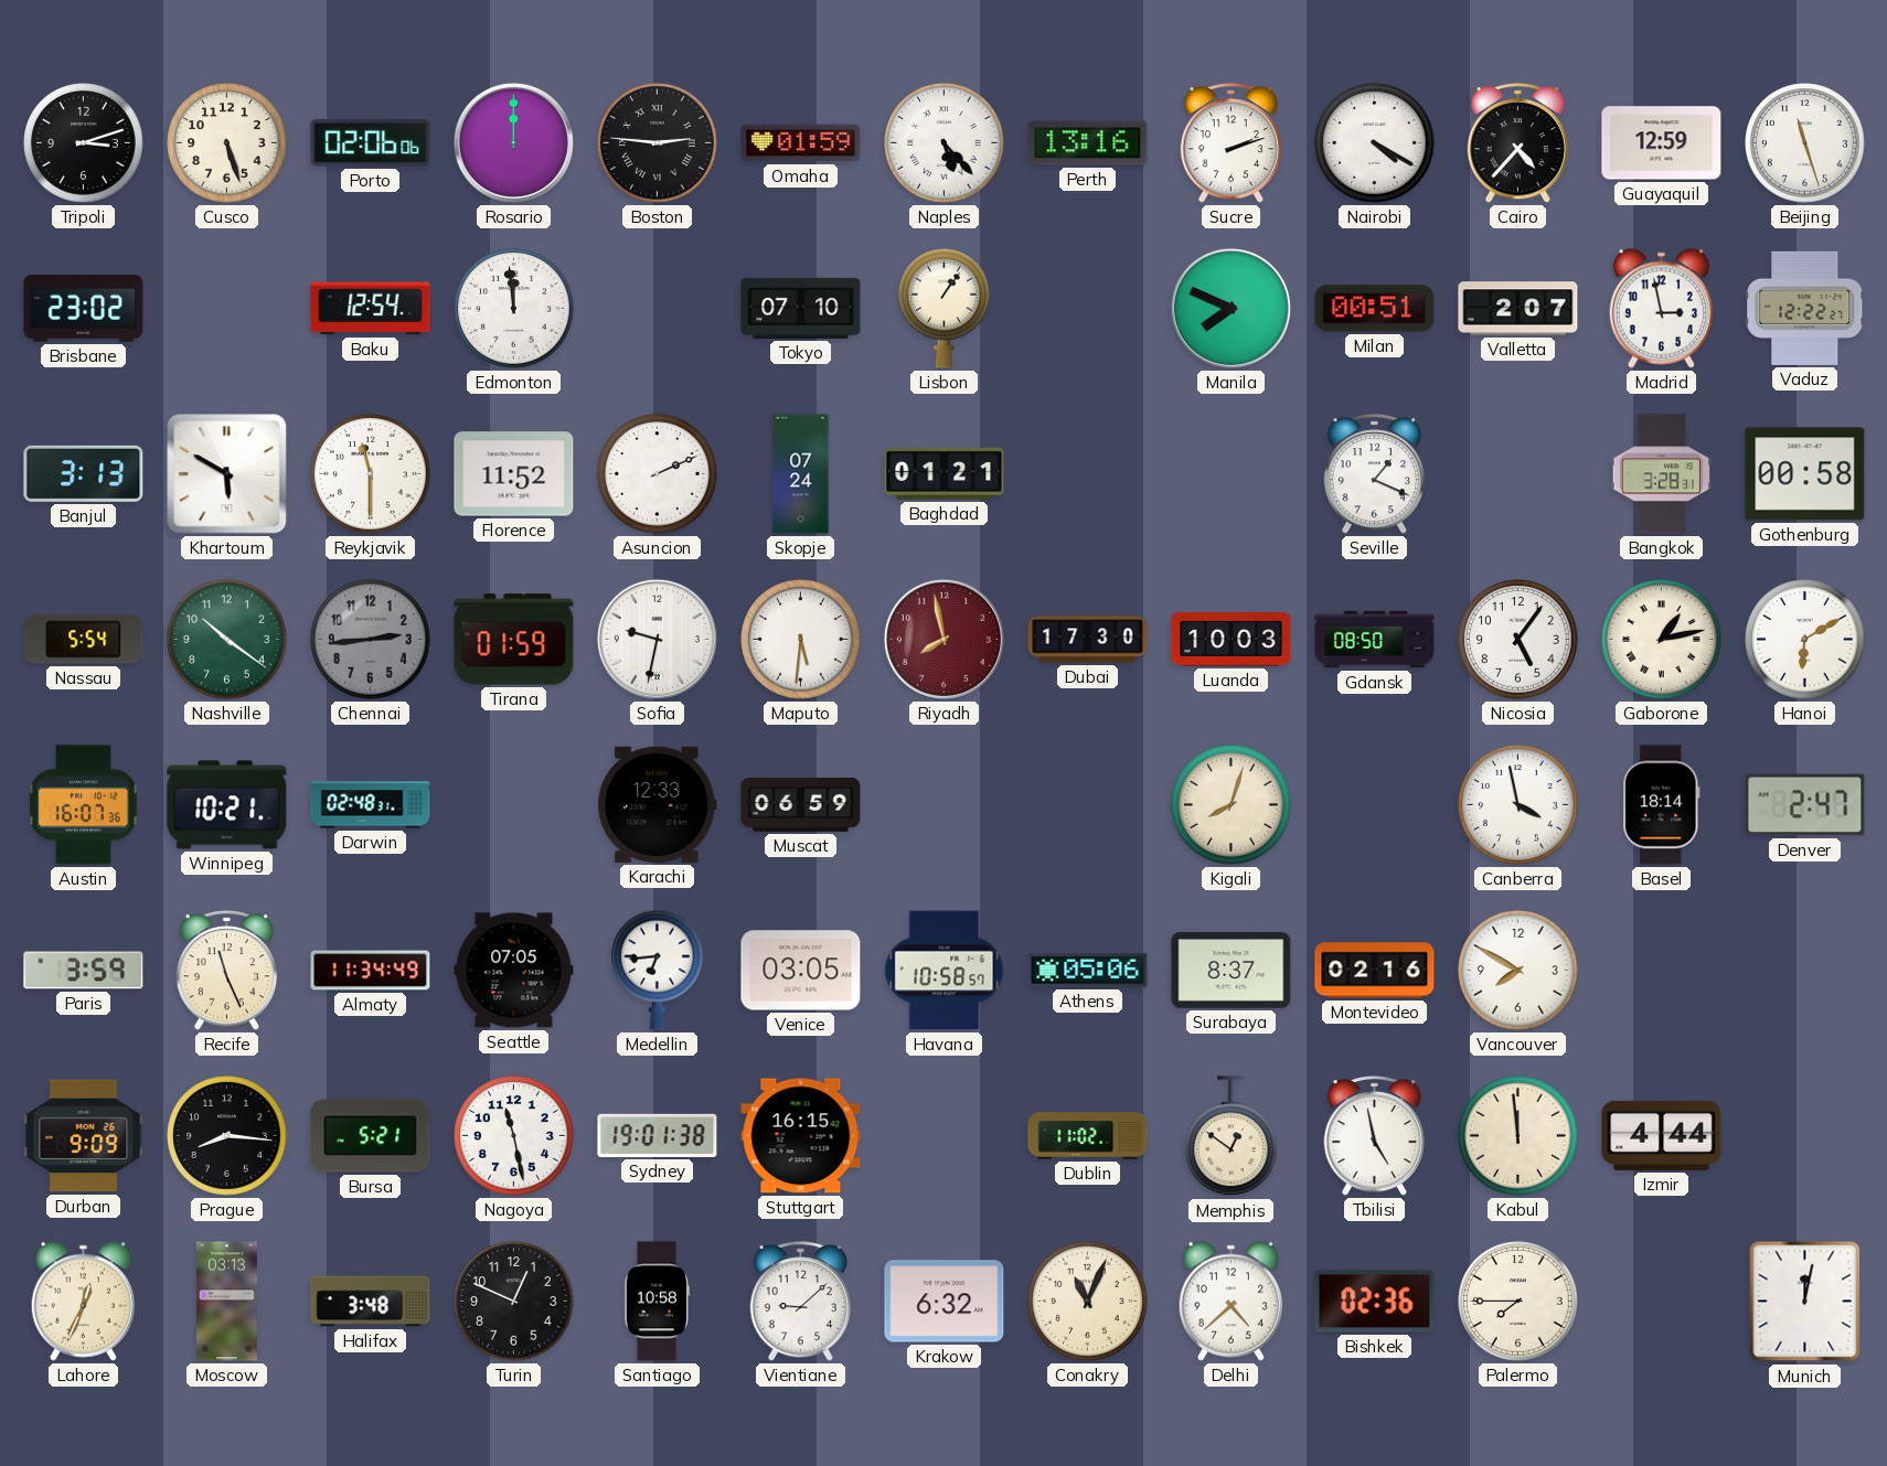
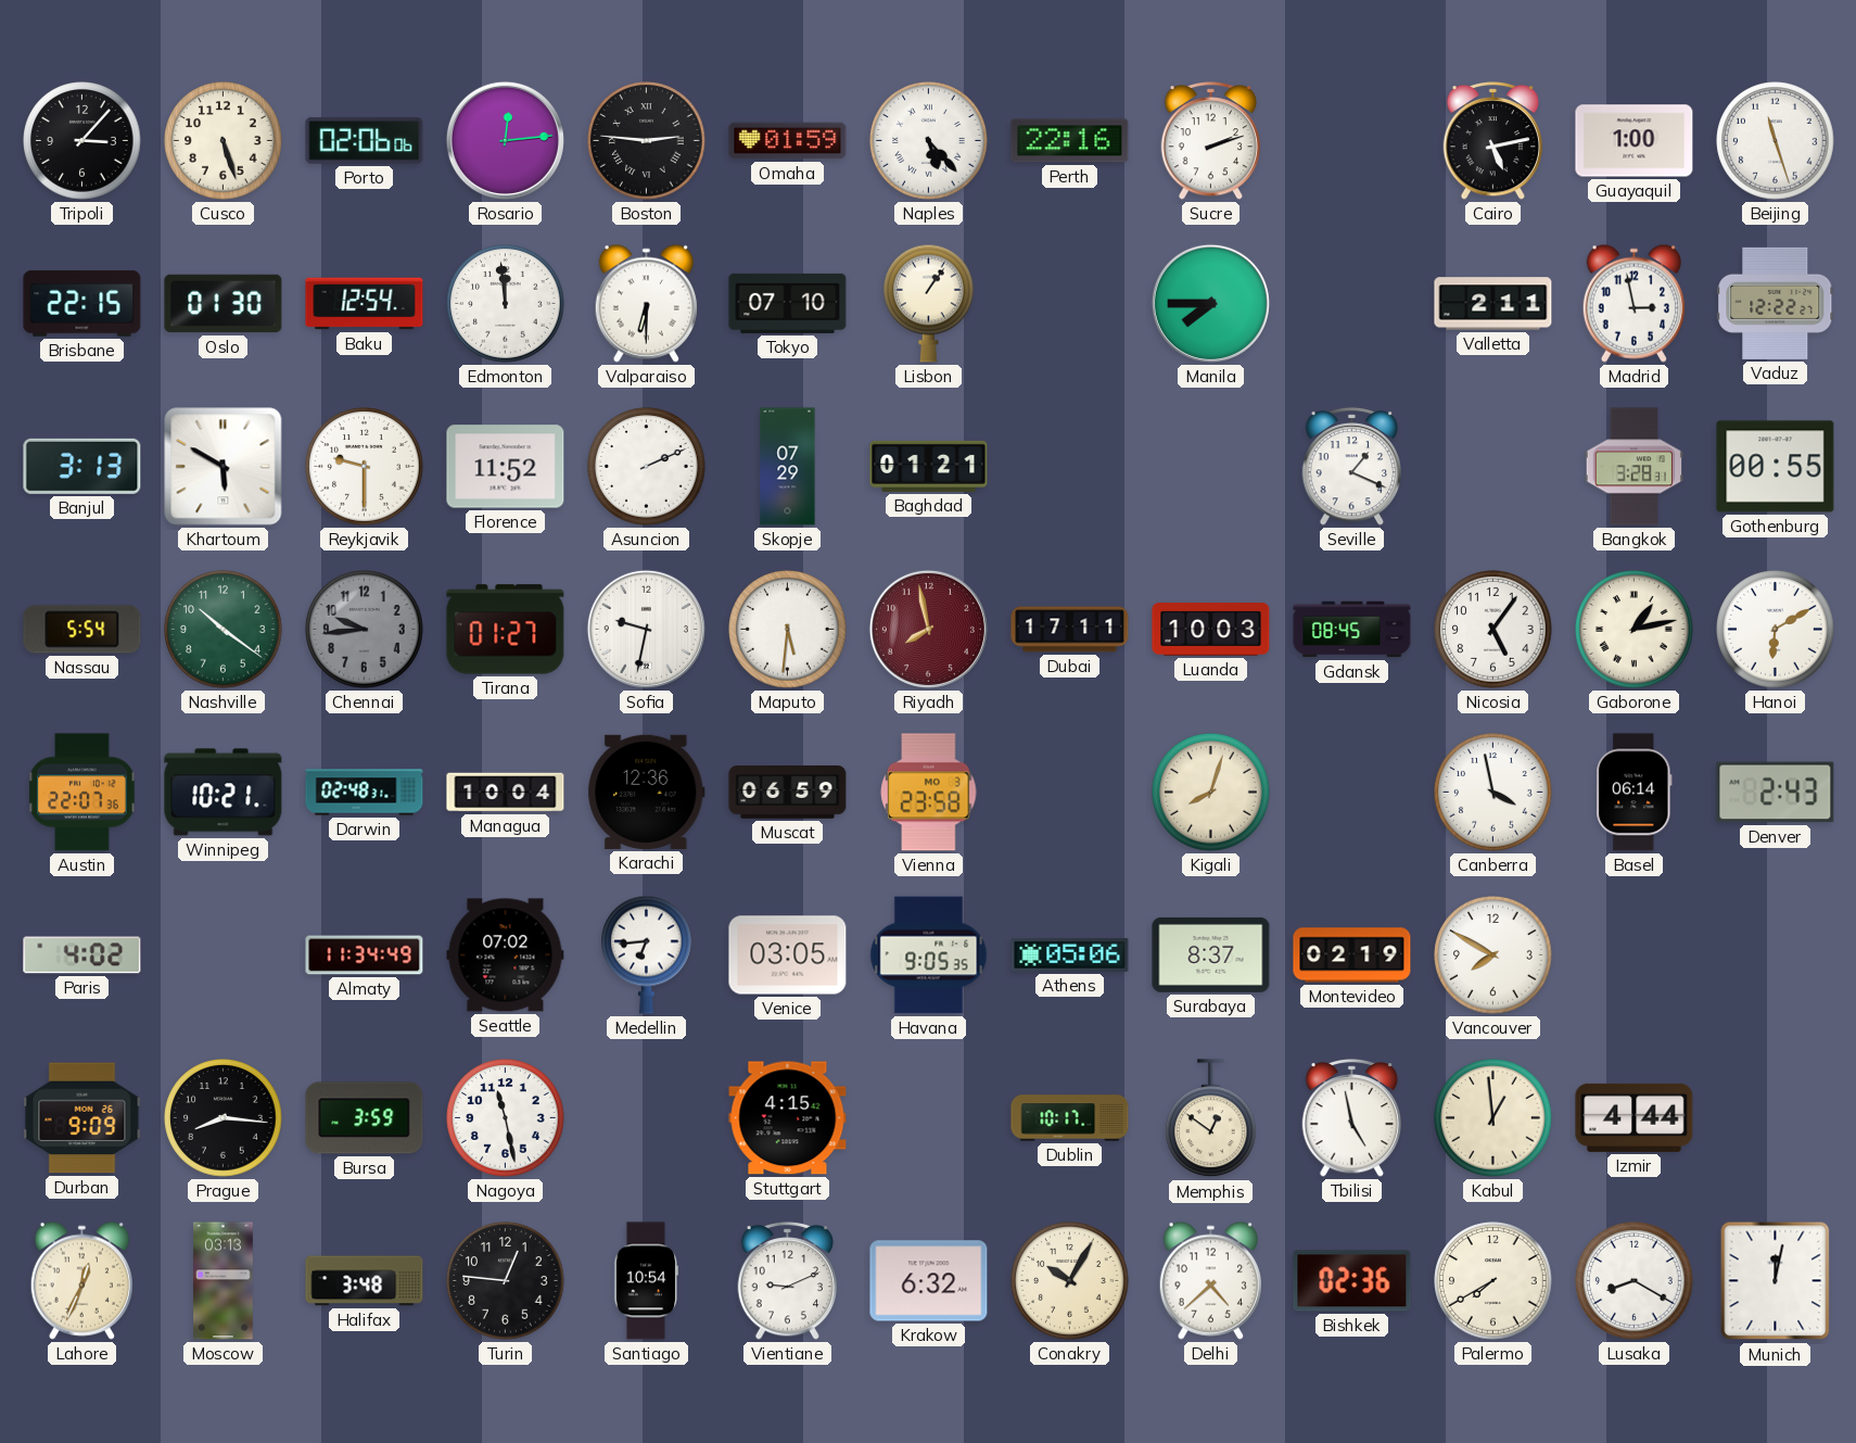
Tripoli: 3:12 -> 3:07 (82, 141)
Rosario: 12:00 -> 12:14 (505, 140)
Perth: 13:16 -> 22:16 (1070, 141)
Nairobi: 4:20 -> none (1375, 143)
Cairo: 4:37 -> 5:13 (1493, 141)
Guayaquil: 12:59 -> 1:00 (1635, 141)
Brisbane: 23:02 -> 22:15 (82, 304)
Oslo: none -> 01:30 (224, 304)
Valparaiso: none -> 6:30 (646, 303)
Manila: 7:49 -> 7:45 (1210, 303)
Milan: 00:51 -> none (1375, 309)
Valletta: 2:07 -> 2:11 (1493, 304)
Reykjavik: 11:30 -> 9:30 (365, 467)
Skopje: 07:24 -> 07:29 (788, 467)
Gothenburg: 00:58 -> 00:55 (1776, 467)
Chennai: 2:44 -> 9:44 (365, 630)
Tirana: 01:59 -> 01:27 (506, 630)
Dubai: 17:30 -> 17:11 (1070, 630)
Gdansk: 08:50 -> 08:45 (1352, 630)
Austin: 16:07 -> 22:07 (82, 793)
Managua: none -> 10:04 (506, 793)
Karachi: 12:33 -> 12:36 (647, 792)
Vienna: none -> 23:58 (929, 793)
Basel: 18:14 -> 06:14 (1635, 793)
Denver: 2:47 -> 2:43 (1776, 793)
Paris: 3:59 -> 4:02 (82, 955)
Recife: 11:26 -> none (227, 971)
Seattle: 07:05 -> 07:02 (506, 955)
Havana: 10:58 -> 9:05 (929, 955)
Montevideo: 02:16 -> 02:19 (1352, 955)
Bursa: 5:21 -> 3:59 (365, 1118)
Sydney: 19:01 -> none (658, 1135)
Stuttgart: 16:15 -> 4:15 (788, 1118)
Dublin: 11:02 -> 10:17 (1070, 1118)
Kabul: 11:59 -> 12:59 (1493, 1118)
Turin: 12:49 -> 12:46 (506, 1281)
Santiago: 10:58 -> 10:54 (647, 1281)
Vientiane: 9:08 -> 9:11 (788, 1281)
Conakry: 11:04 -> 10:05 (1070, 1281)
Palermo: 7:45 -> 7:40 (1493, 1281)
Lusaka: none -> 8:20 (1635, 1281)
